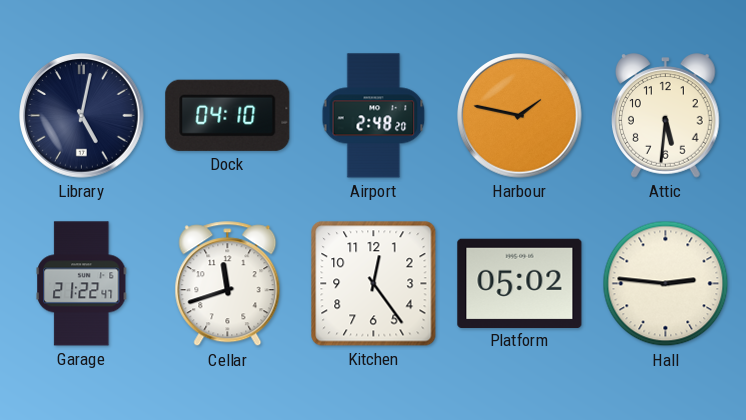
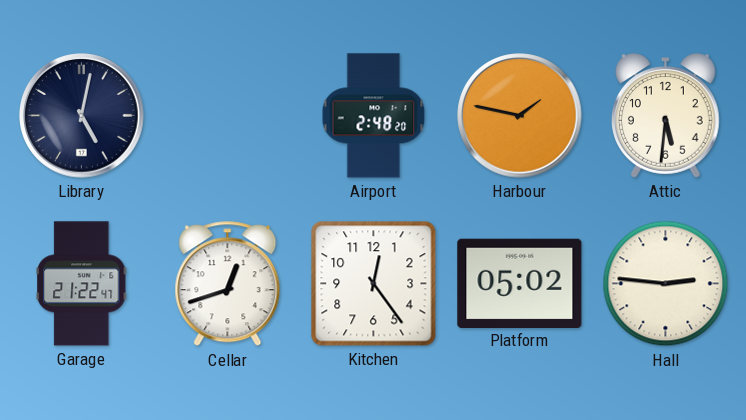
Dock: 04:10 -> none (228, 115)
Cellar: 11:42 -> 12:42 (228, 284)
